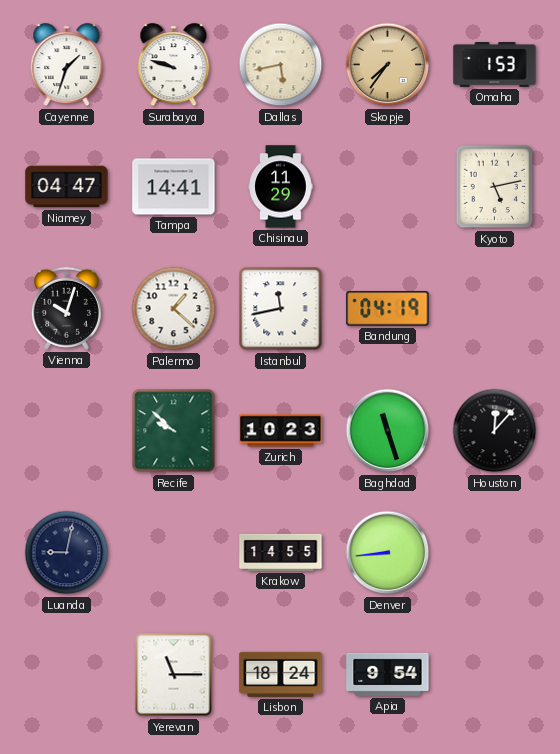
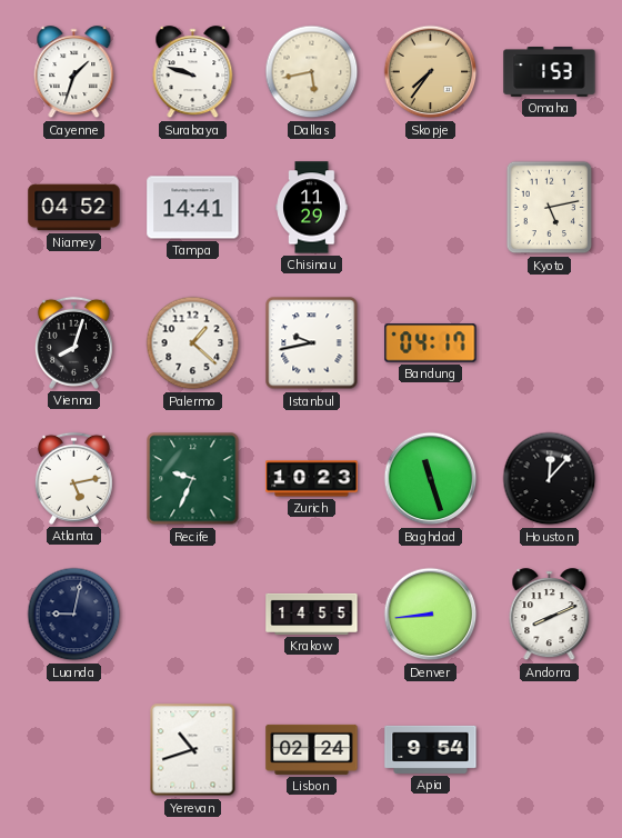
Niamey: 04:47 -> 04:52 (74, 208)
Vienna: 10:03 -> 8:03 (73, 342)
Istanbul: 11:43 -> 9:43 (312, 343)
Bandung: 04:19 -> 04:17 (431, 343)
Atlanta: none -> 5:13 (73, 478)
Recife: 9:52 -> 9:34 (193, 479)
Andorra: none -> 8:11 (550, 615)
Yerevan: 11:15 -> 10:42 (193, 750)
Lisbon: 18:24 -> 02:24 (312, 749)
